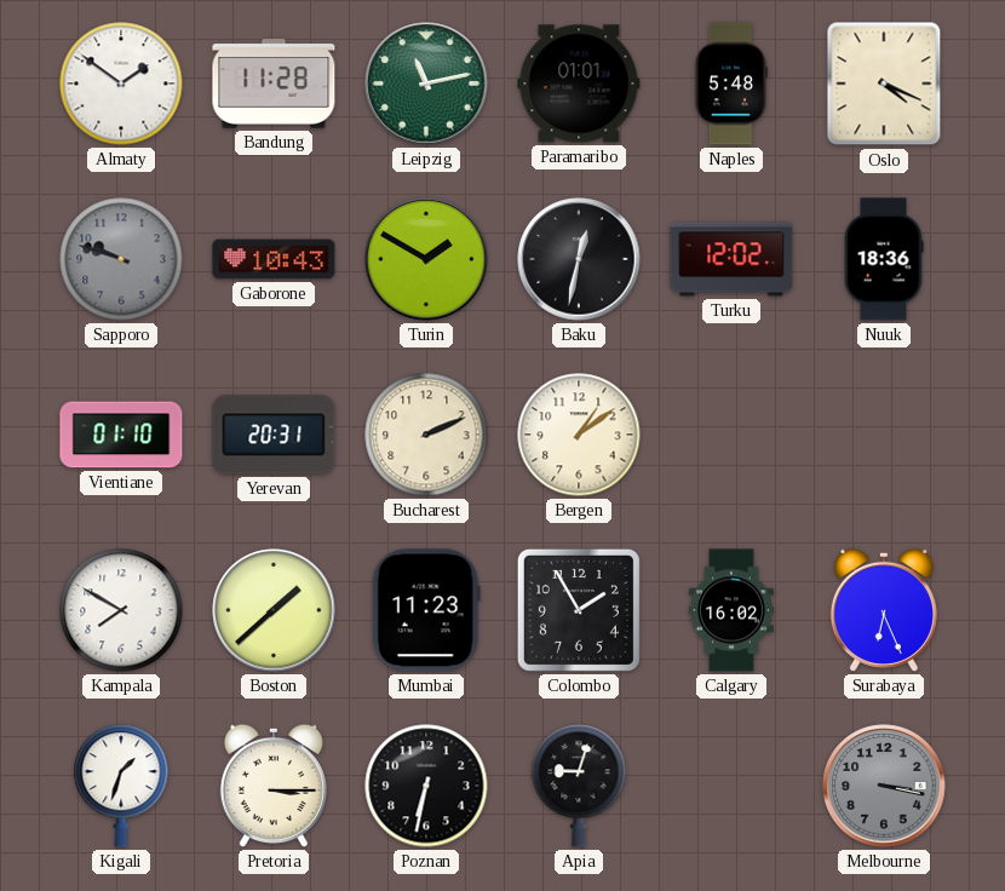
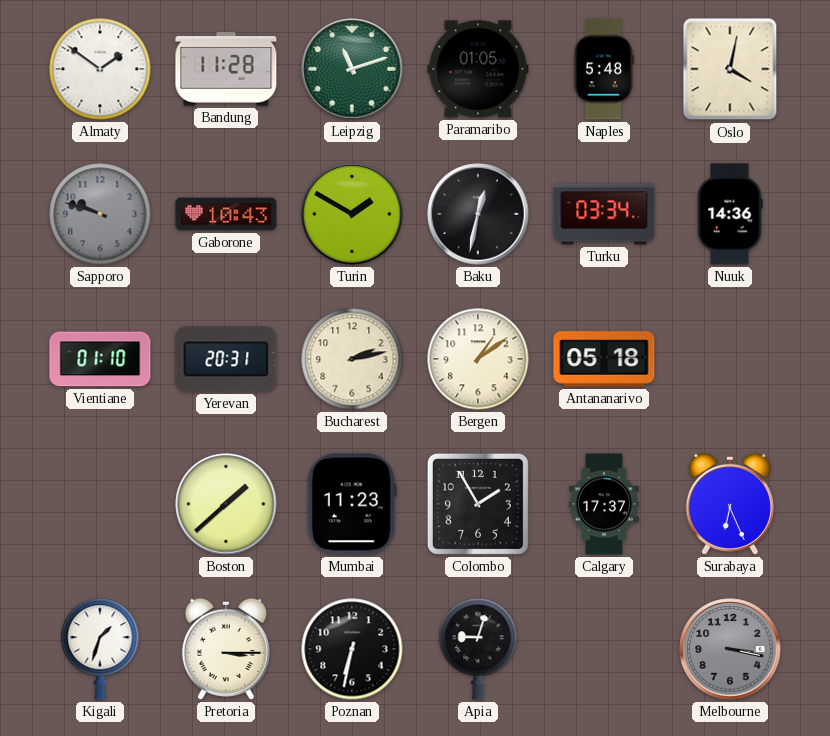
Leipzig: 11:13 -> 11:12 (352, 69)
Paramaribo: 01:01 -> 01:05 (478, 69)
Oslo: 4:19 -> 4:02 (730, 69)
Turku: 12:02 -> 03:34 (604, 214)
Nuuk: 18:36 -> 14:36 (730, 214)
Bucharest: 2:11 -> 2:13 (352, 359)
Antananarivo: none -> 05:18 (604, 359)
Kampala: 7:50 -> none (121, 610)
Calgary: 16:02 -> 17:37 (604, 504)
